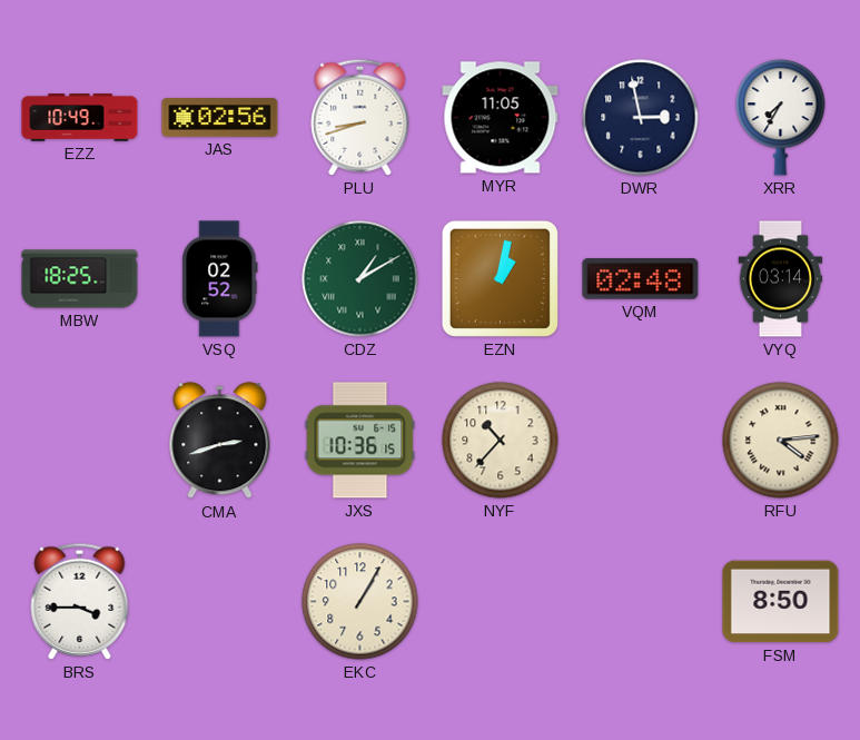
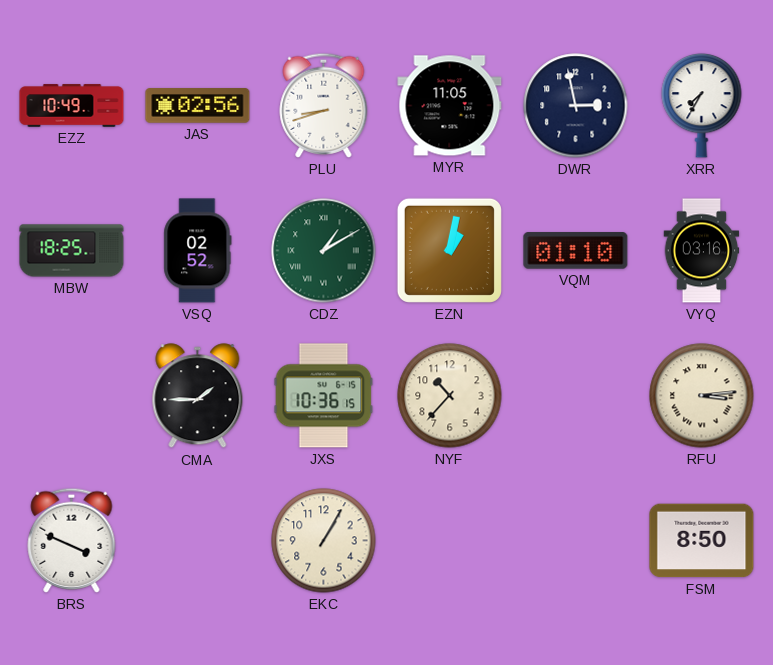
VQM: 02:48 -> 01:10 (576, 251)
VYQ: 03:14 -> 03:16 (702, 251)
CMA: 2:42 -> 1:45 (198, 396)
RFU: 4:14 -> 3:14 (702, 396)
BRS: 3:45 -> 3:49 (72, 540)
